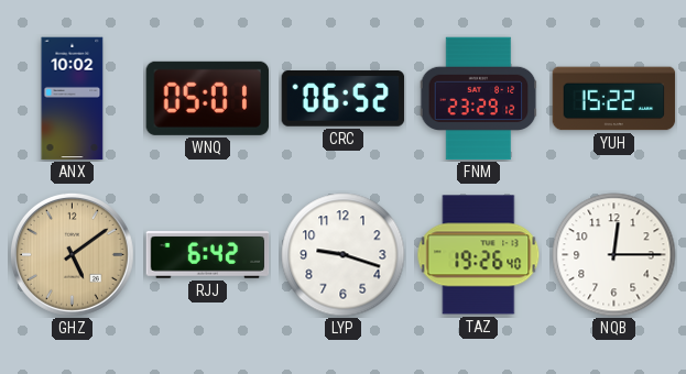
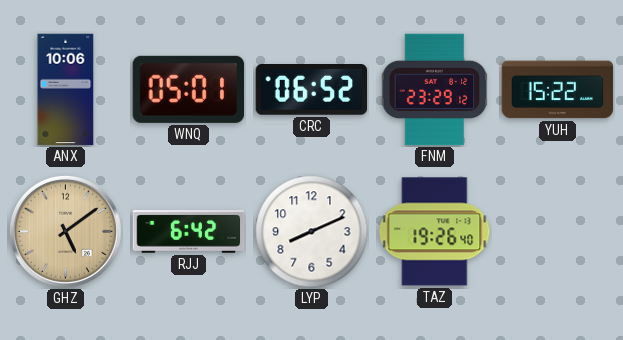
ANX: 10:02 -> 10:06 (66, 90)
LYP: 9:18 -> 8:11 (312, 232)
NQB: 12:15 -> none (614, 255)
